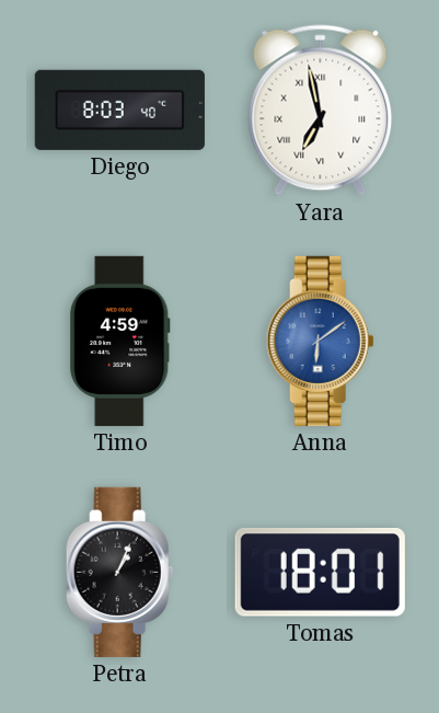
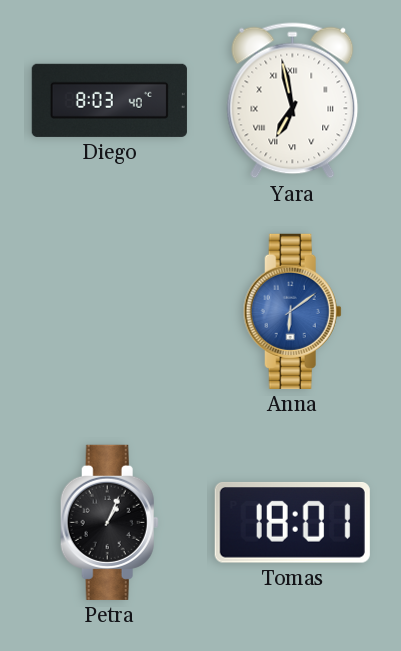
Timo: 4:59 -> none (120, 341)
